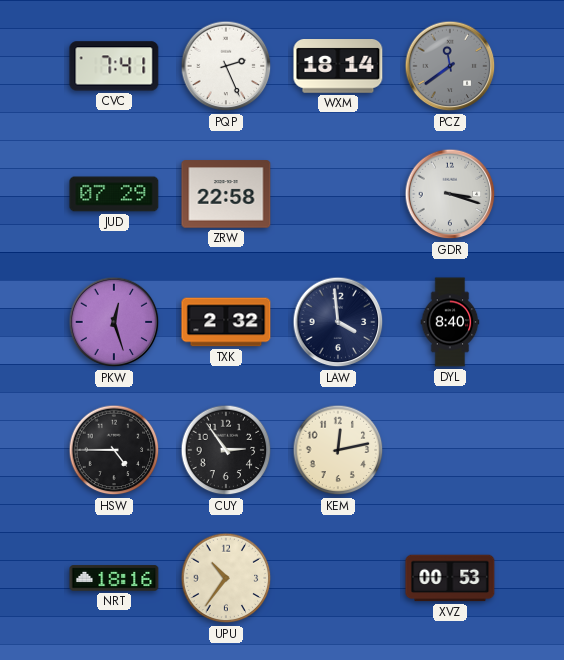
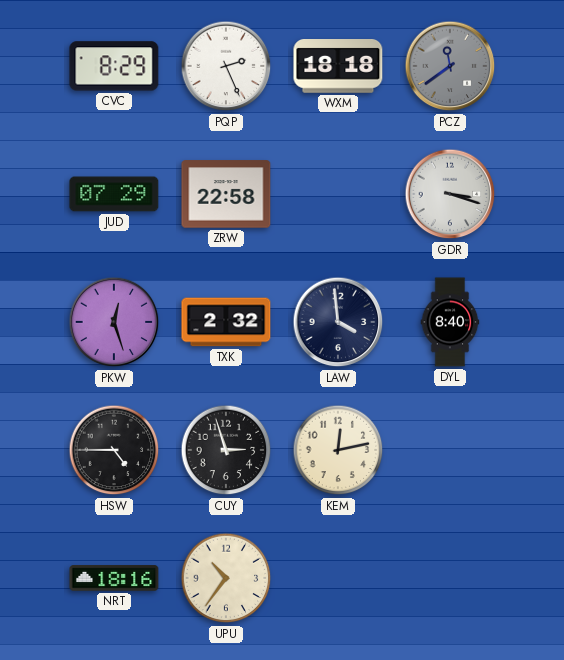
CVC: 7:41 -> 8:29 (114, 66)
WXM: 18:14 -> 18:18 (338, 67)
CUY: 2:54 -> 2:57 (226, 450)
XVZ: 00:53 -> none (450, 578)
